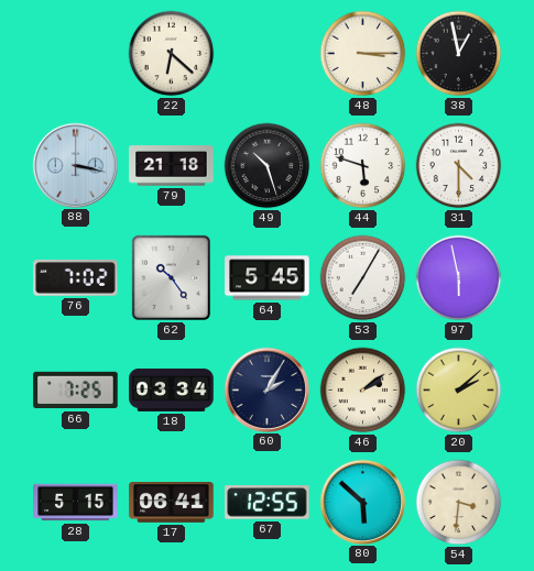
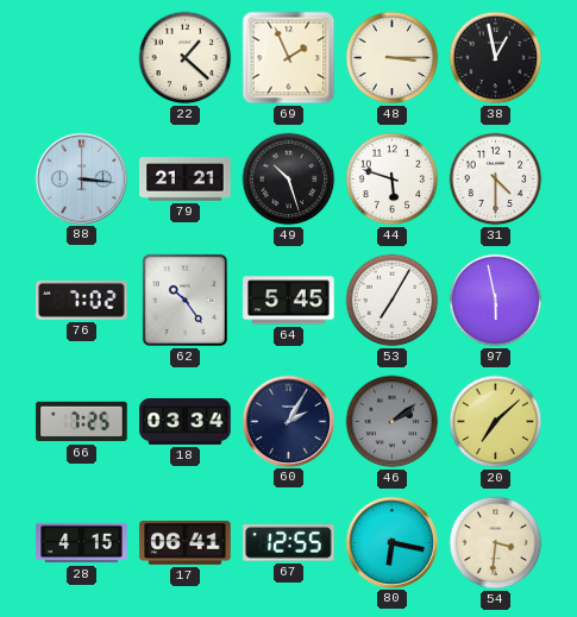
22: 6:22 -> 1:22 (186, 58)
69: none -> 1:56 (289, 58)
88: 3:17 -> 3:16 (81, 178)
79: 21:18 -> 21:21 (186, 180)
46 dial: cream -> grey (393, 422)
20: 2:08 -> 7:08 (496, 422)
28: 5:15 -> 4:15 (82, 543)
80: 5:52 -> 6:17 (391, 542)
